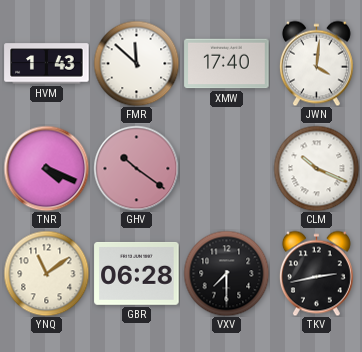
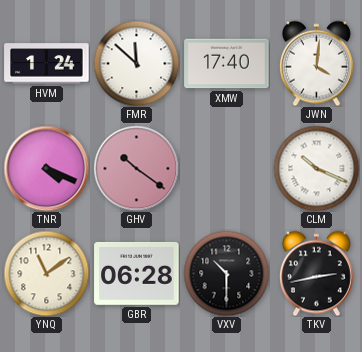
HVM: 1:43 -> 1:24 (47, 64)
VXV: 7:30 -> 10:30 (226, 273)
